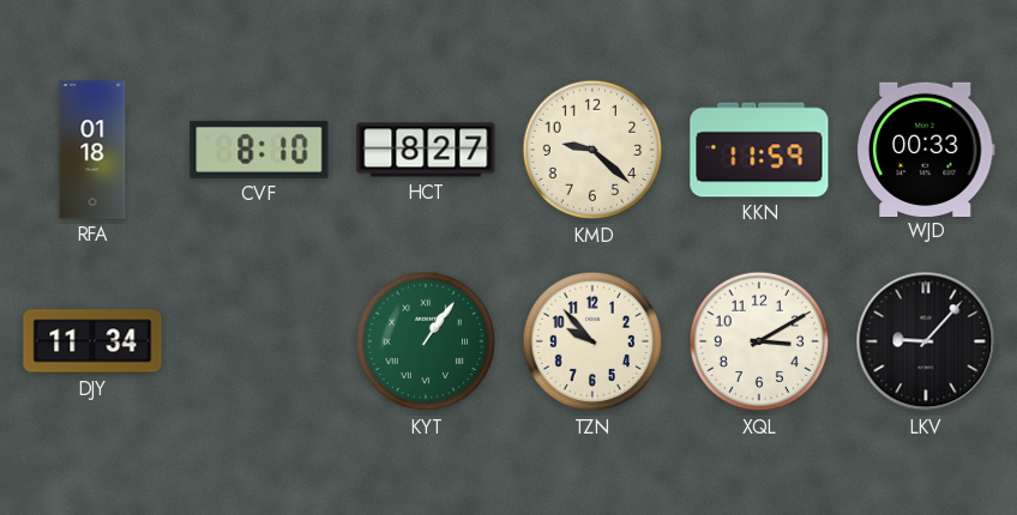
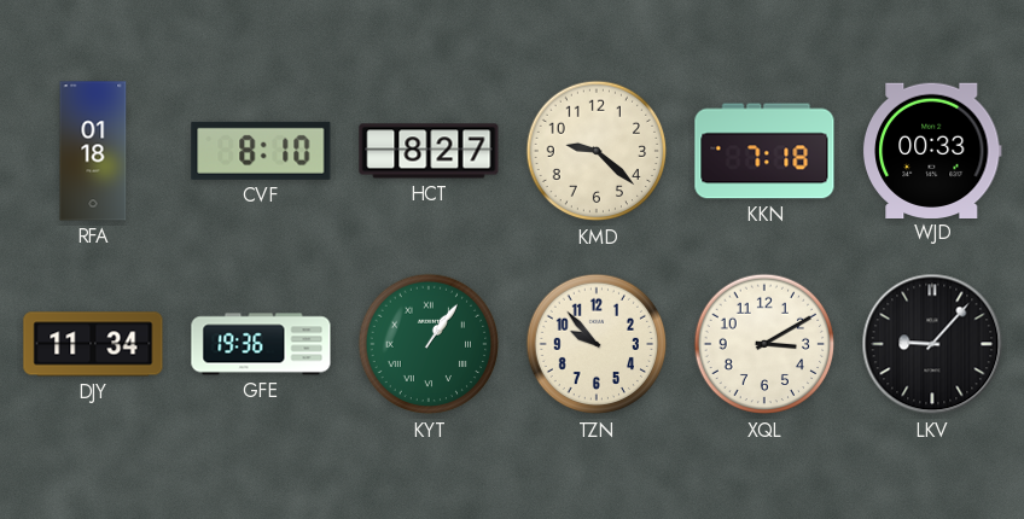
KKN: 11:59 -> 7:18 (764, 151)
GFE: none -> 19:36 (261, 344)
